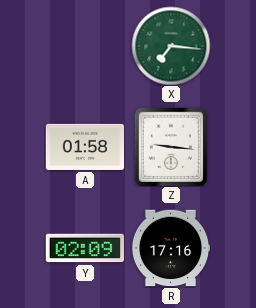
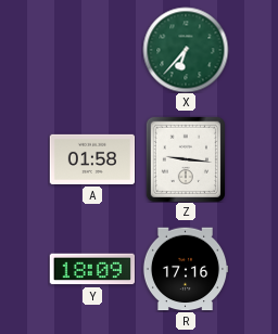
X: 7:16 -> 6:37 (186, 50)
Y: 02:09 -> 18:09 (92, 269)
